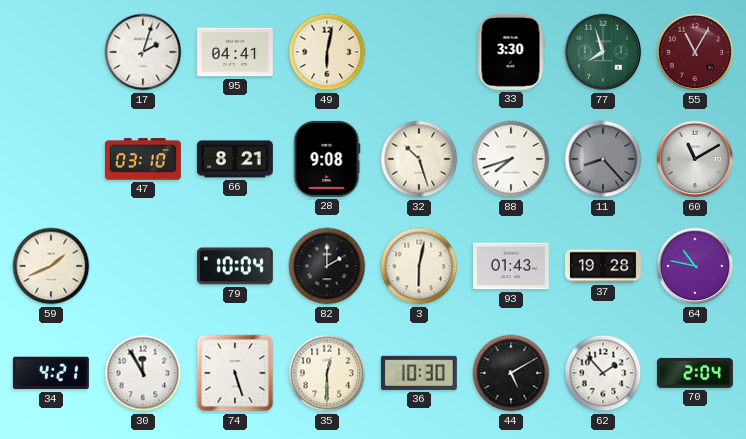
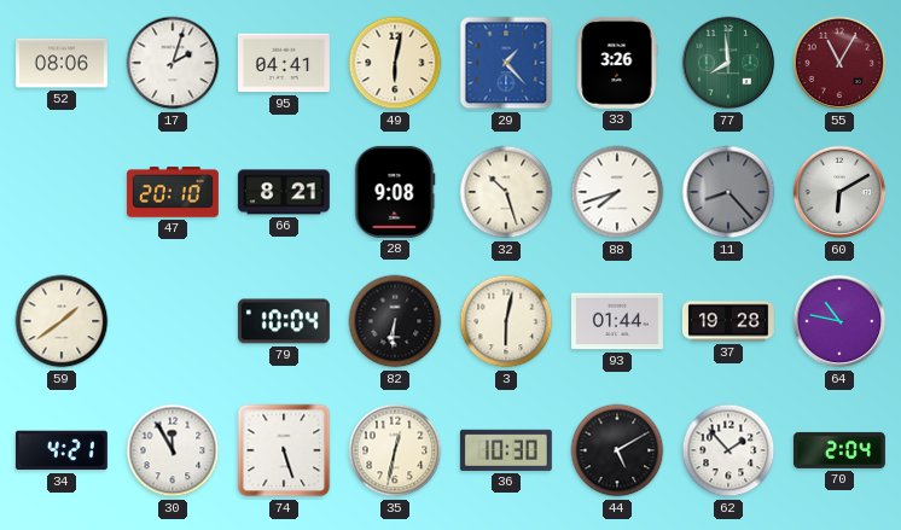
52: none -> 08:06 (62, 63)
29: none -> 1:23 (506, 63)
33: 3:30 -> 3:26 (617, 63)
77: 7:57 -> 7:59 (728, 63)
47: 03:10 -> 20:10 (173, 192)
60: 11:10 -> 6:10 (839, 192)
59: 1:41 -> 1:39 (62, 321)
82: 2:00 -> 6:31 (395, 321)
93: 01:43 -> 01:44 (617, 321)
35: 12:30 -> 12:32 (395, 450)
